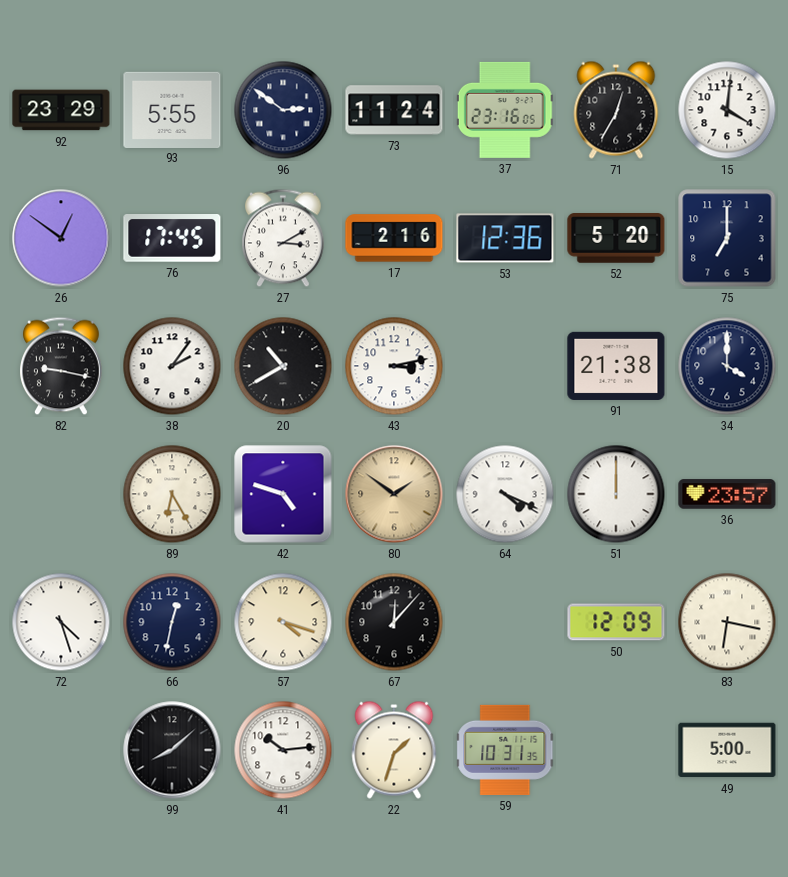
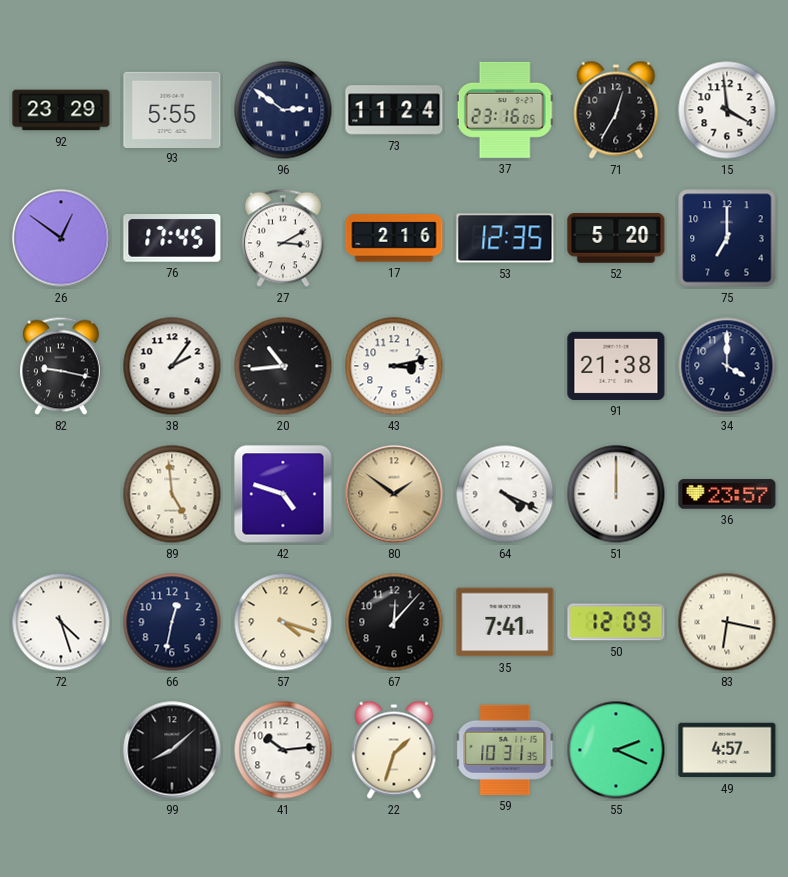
15: 4:01 -> 3:59 (727, 110)
53: 12:36 -> 12:35 (505, 238)
20: 10:40 -> 10:44 (283, 366)
89: 6:25 -> 4:59 (172, 494)
35: none -> 7:41 (505, 622)
55: none -> 2:19 (616, 750)
49: 5:00 -> 4:57 (727, 750)
